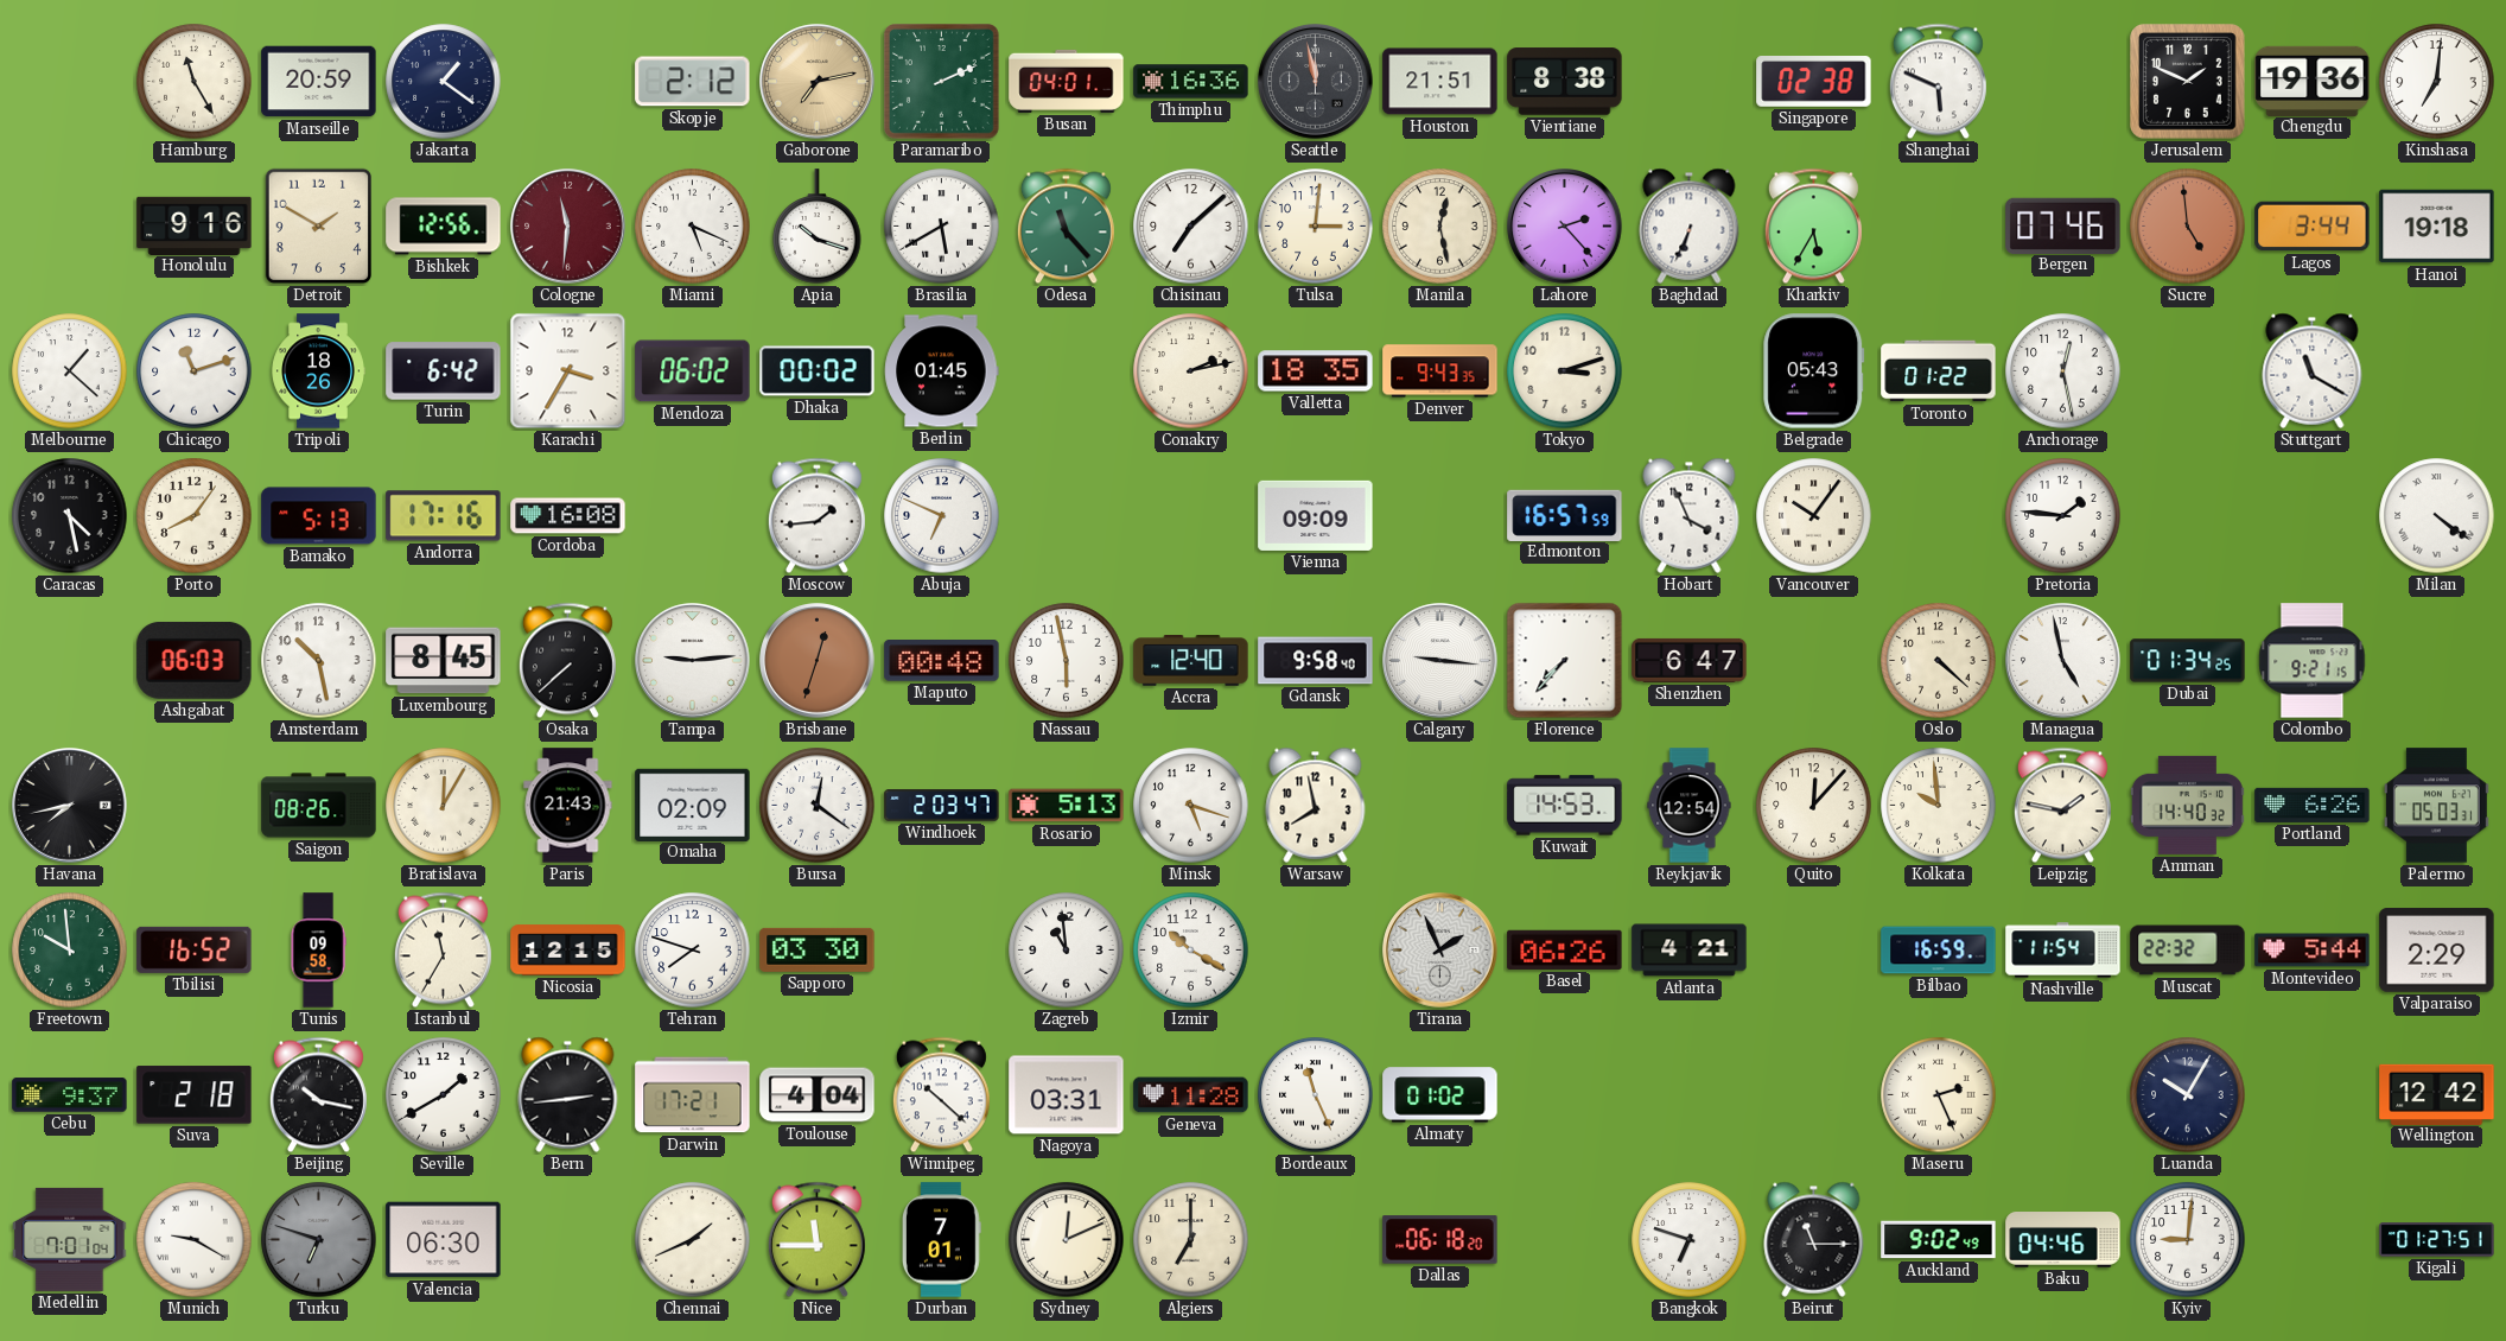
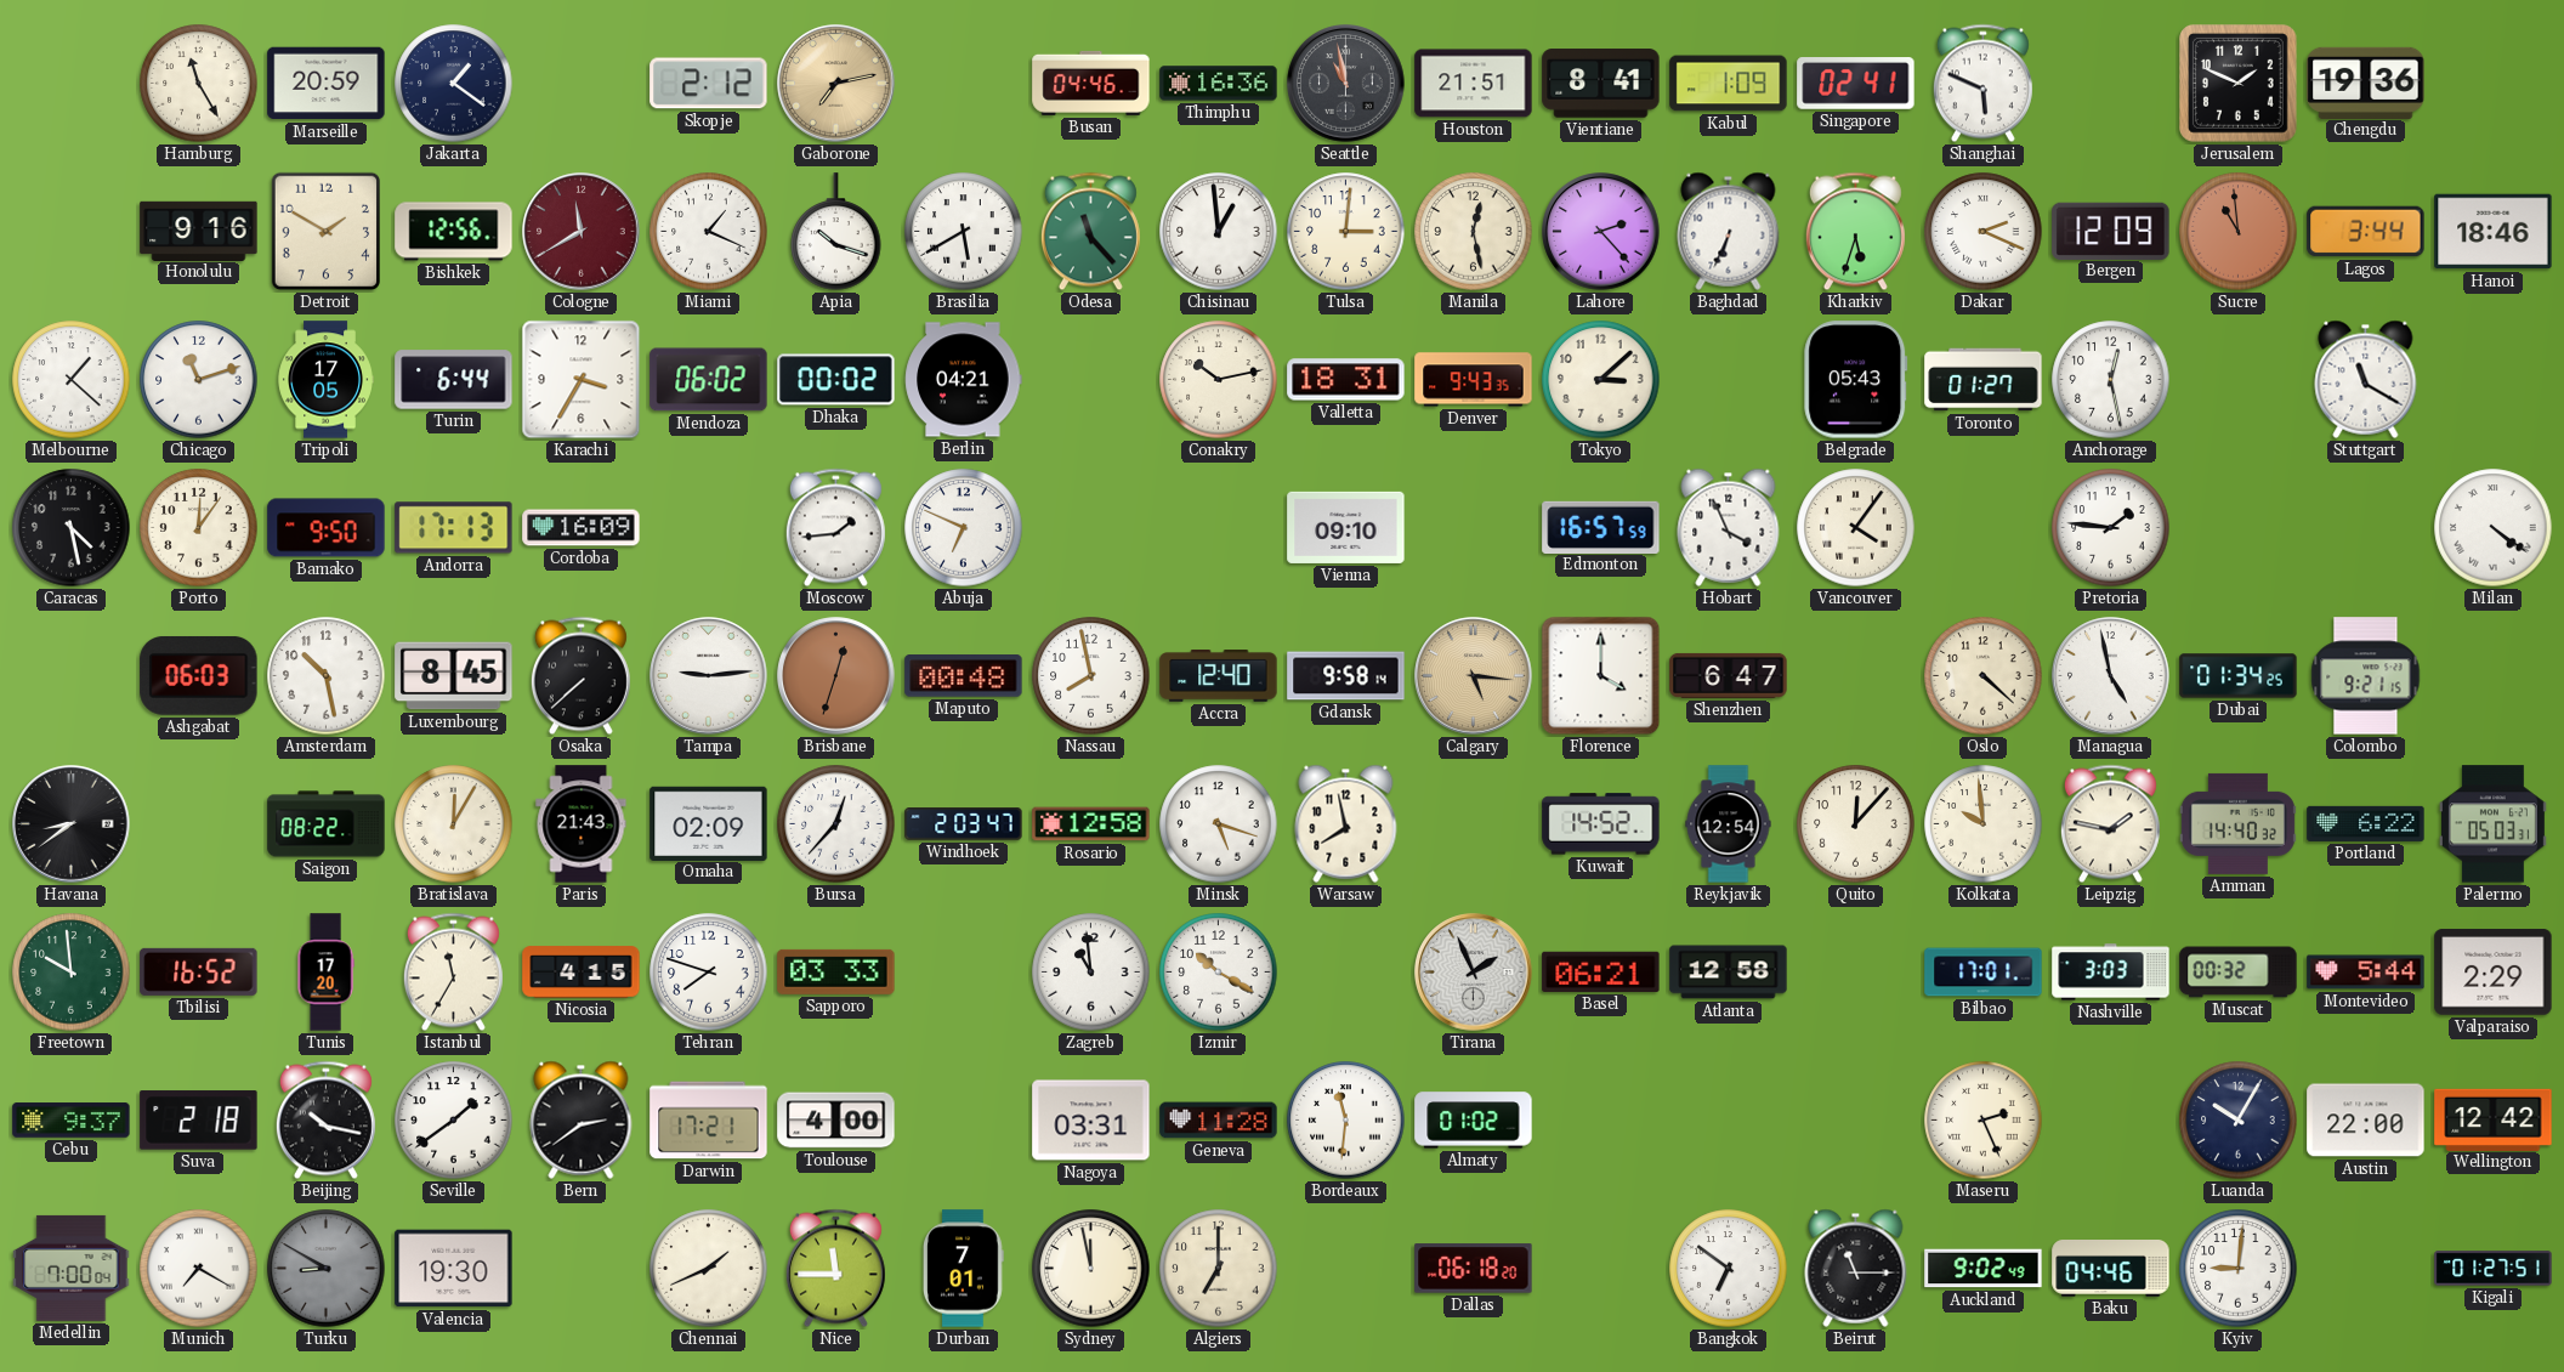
Paramaribo: 2:11 -> none (942, 82)
Busan: 04:01 -> 04:46 (1091, 83)
Seattle: 11:58 -> 10:58 (1346, 84)
Vientiane: 8:38 -> 8:41 (1601, 84)
Kabul: none -> 1:09 (1729, 84)
Singapore: 02:38 -> 02:41 (1856, 84)
Kinshasa: 7:01 -> none (2437, 82)
Cologne: 11:31 -> 11:40 (582, 232)
Miami: 5:19 -> 1:19 (709, 232)
Chisinau: 7:08 -> 12:59 (1219, 232)
Kharkiv: 5:35 -> 5:33 (1855, 232)
Dakar: none -> 2:19 (1984, 232)
Bergen: 07:46 -> 12:09 (2111, 231)
Sucre: 4:59 -> 10:59 (2239, 232)
Hanoi: 19:18 -> 18:46 (2494, 232)
Tripoli: 18:26 -> 17:05 (325, 380)
Turin: 6:42 -> 6:44 (454, 380)
Berlin: 01:45 -> 04:21 (964, 380)
Conakry: 2:13 -> 10:13 (1219, 380)
Valletta: 18:35 -> 18:31 (1346, 380)
Tokyo: 3:12 -> 3:08 (1601, 380)
Toronto: 01:22 -> 01:27 (1984, 380)
Porto: 8:06 -> 12:06 (199, 528)
Bamako: 5:13 -> 9:50 (327, 528)
Andorra: 17:16 -> 17:13 (454, 528)
Cordoba: 16:08 -> 16:09 (582, 528)
Vienna: 09:09 -> 09:10 (1346, 527)
Vancouver: 10:06 -> 4:06 (1856, 528)
Nassau: 5:58 -> 7:58 (1091, 676)
Gdansk: 9:58:40 -> 9:58:14 (1346, 676)
Calgary: 9:16 -> 5:16 (1474, 676)
Calgary dial: white -> champagne (1474, 676)
Florence: 7:37 -> 4:00 (1601, 676)
Havana: 7:43 -> 8:39 (72, 824)
Saigon: 08:26 -> 08:22 (327, 824)
Bursa: 12:21 -> 12:37 (836, 824)
Rosario: 5:13 -> 12:58 (1091, 824)
Kuwait: 14:53 -> 14:52 (1601, 824)
Portland: 6:26 -> 6:22 (2366, 823)
Tunis: 09:58 -> 17:20 (325, 973)
Nicosia: 12:15 -> 4:15 (582, 973)
Sapporo: 03:30 -> 03:33 (836, 971)
Basel: 06:26 -> 06:21 (1601, 971)
Atlanta: 4:21 -> 12:58 (1729, 973)
Bilbao: 16:59 -> 17:01 (1984, 973)
Nashville: 11:54 -> 3:03 (2111, 973)
Muscat: 22:32 -> 00:32 (2239, 973)
Seville: 1:40 -> 1:39 (454, 1121)
Bern: 2:44 -> 2:39 (582, 1119)
Toulouse: 4:04 -> 4:00 (836, 1121)
Winnipeg: 10:22 -> none (941, 1095)
Bordeaux: 11:26 -> 11:31 (1346, 1121)
Austin: none -> 22:00 (2366, 1121)
Medellin: 7:01 -> 7:00 (72, 1268)
Munich: 9:20 -> 7:20 (199, 1269)
Turku: 6:48 -> 8:50 (327, 1269)
Valencia: 06:30 -> 19:30 (454, 1269)
Sydney: 12:11 -> 11:58 (1091, 1269)
Bangkok: 6:48 -> 6:51 (1729, 1269)
